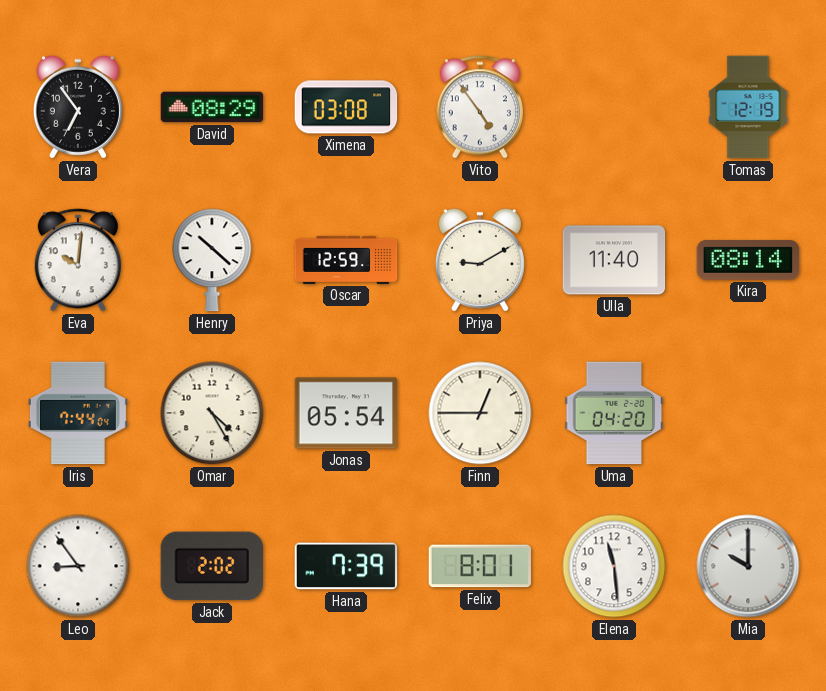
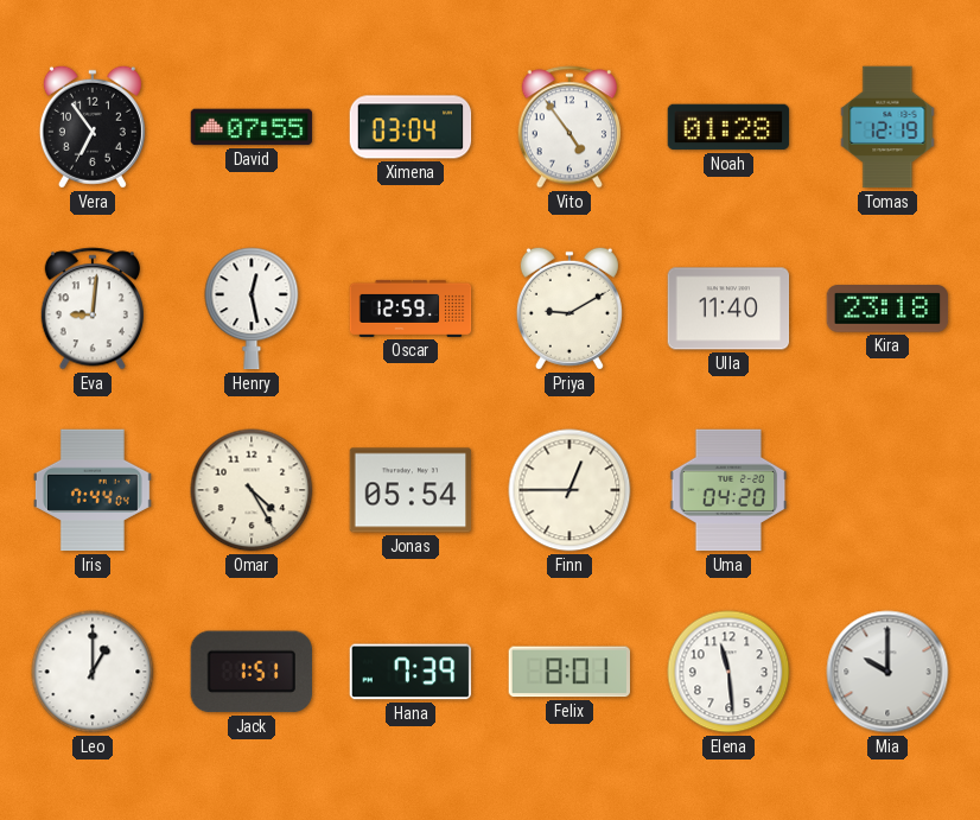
David: 08:29 -> 07:55 (252, 127)
Ximena: 03:08 -> 03:04 (411, 127)
Noah: none -> 01:28 (728, 127)
Eva: 10:01 -> 9:01 (93, 309)
Henry: 10:22 -> 12:28 (252, 309)
Kira: 08:14 -> 23:18 (887, 309)
Leo: 8:54 -> 1:00 (93, 672)
Jack: 2:02 -> 1:51 (250, 672)
